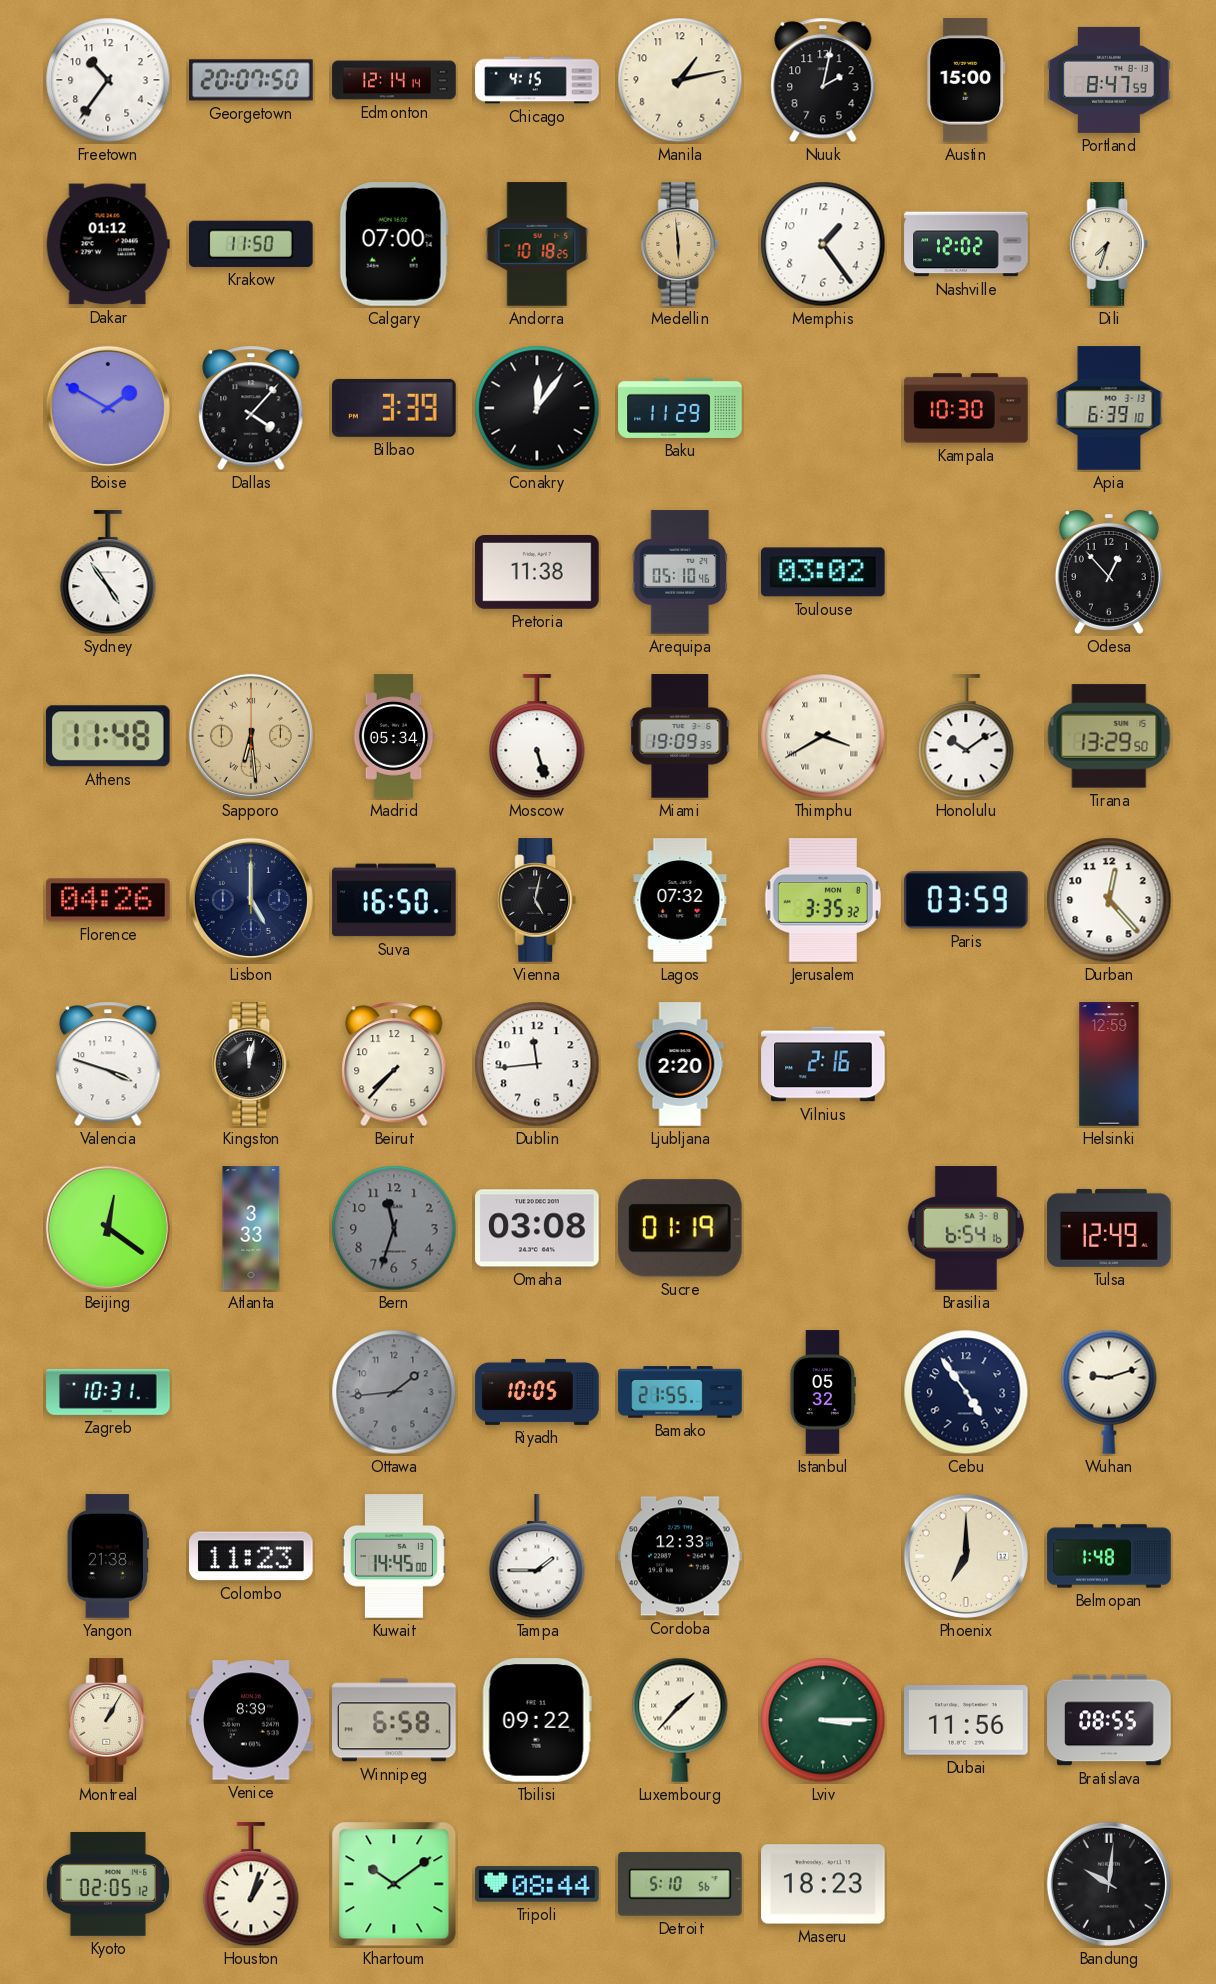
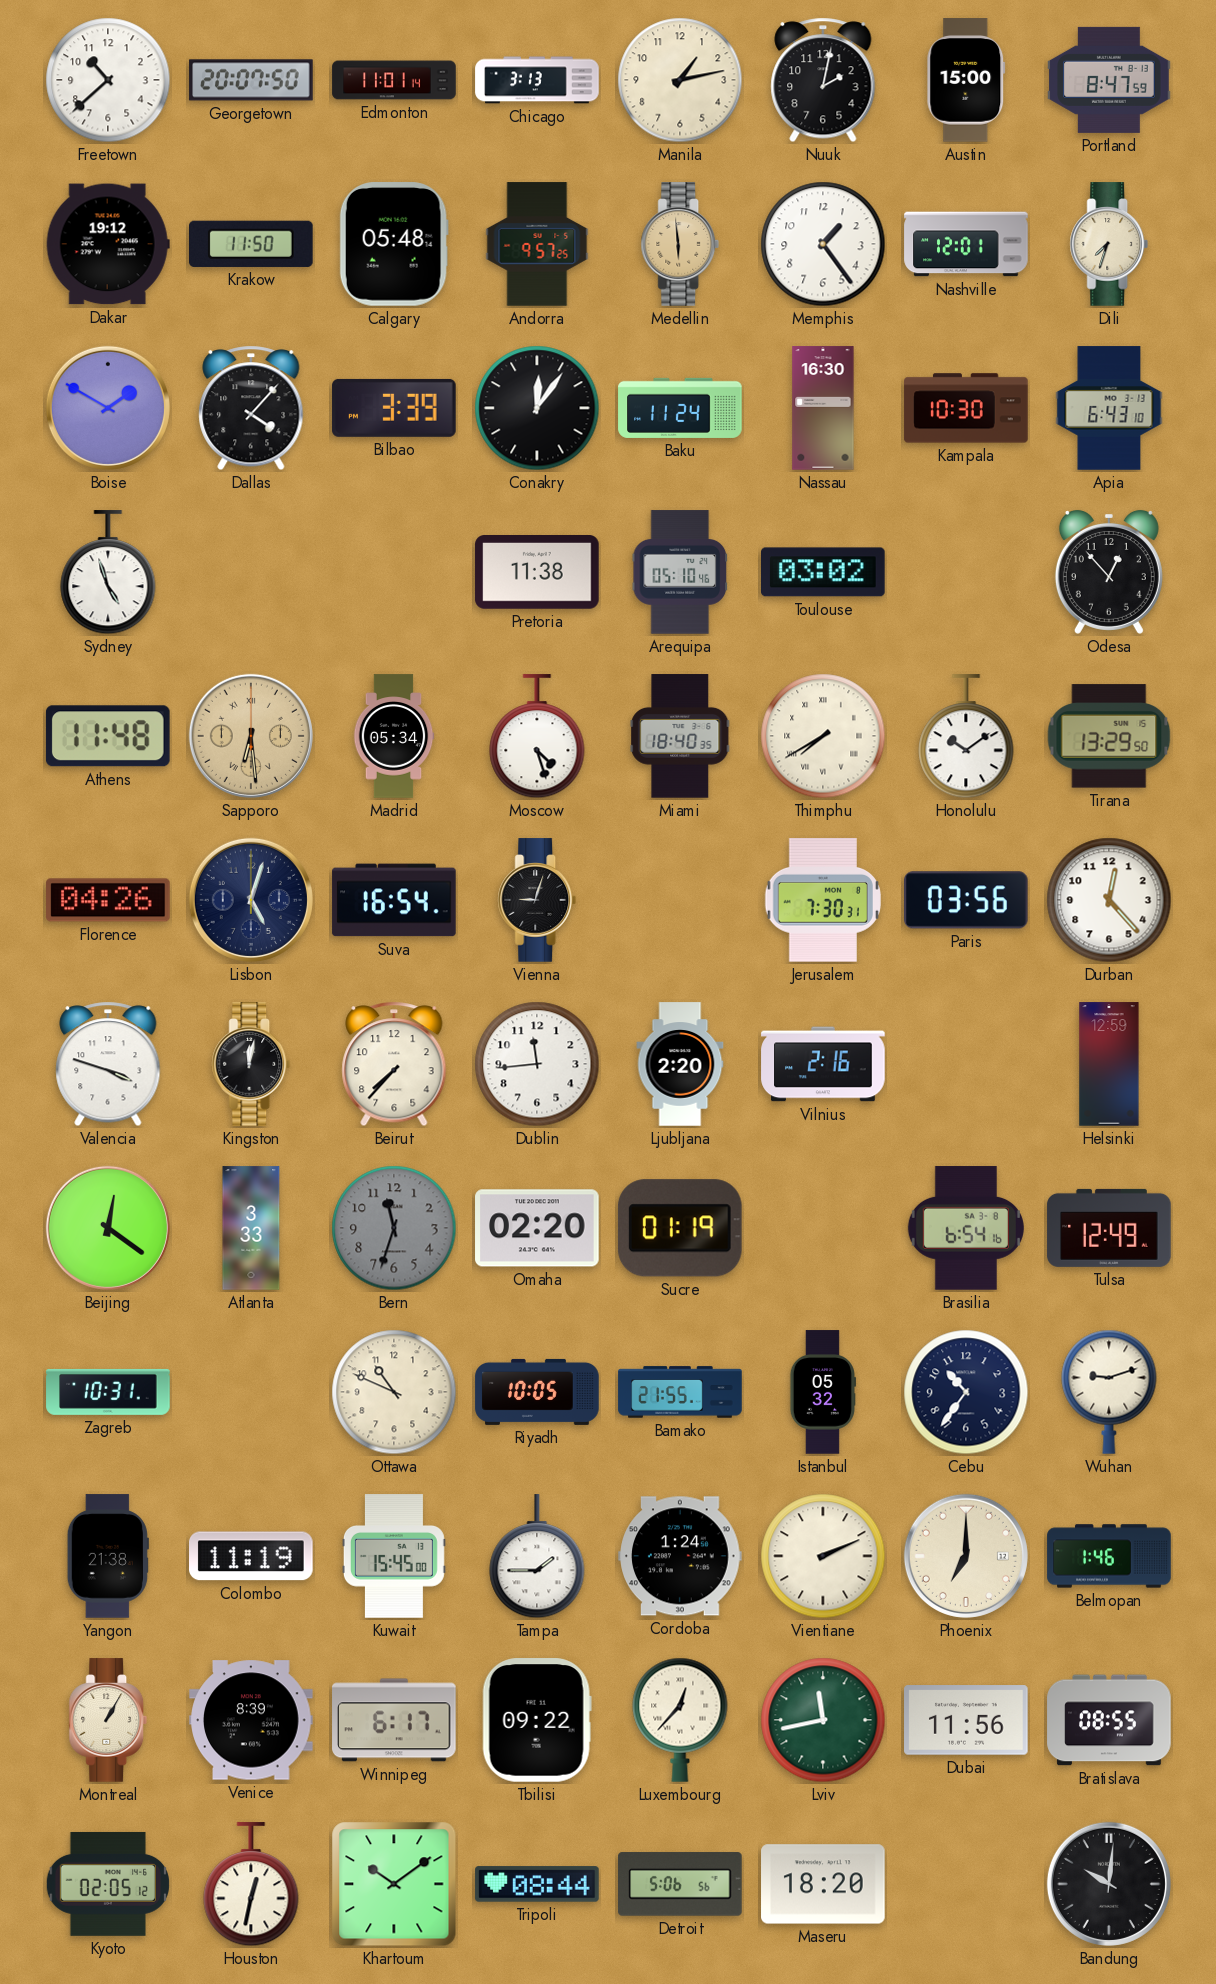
Freetown: 10:36 -> 10:38 (108, 80)
Edmonton: 12:14 -> 11:01 (394, 80)
Chicago: 4:15 -> 3:13 (537, 80)
Dakar: 01:12 -> 19:12 (108, 244)
Calgary: 07:00 -> 05:48 (394, 244)
Andorra: 10:18 -> 9:57 (537, 244)
Nashville: 12:02 -> 12:01 (966, 244)
Baku: 11:29 -> 11:24 (680, 408)
Nassau: none -> 16:30 (823, 408)
Apia: 6:39 -> 6:43 (1109, 408)
Sydney: 4:54 -> 4:57 (108, 573)
Moscow: 5:27 -> 4:27 (537, 737)
Miami: 19:09 -> 18:40 (680, 736)
Thimphu: 3:40 -> 7:40 (823, 736)
Lisbon: 5:00 -> 5:03 (251, 900)
Suva: 16:50 -> 16:54 (394, 900)
Vienna: 5:02 -> 9:03 (537, 900)
Lagos: 07:32 -> none (680, 900)
Jerusalem: 3:35 -> 7:30 (823, 900)
Paris: 03:59 -> 03:56 (967, 900)
Omaha: 03:08 -> 02:20 (537, 1228)
Ottawa: 1:44 -> 10:49 (394, 1392)
Ottawa dial: grey -> cream (394, 1392)
Cebu: 4:54 -> 10:36 (966, 1392)
Colombo: 11:23 -> 11:19 (252, 1556)
Kuwait: 14:45 -> 15:45 (394, 1556)
Cordoba: 12:33 -> 1:24 (680, 1556)
Vientiane: none -> 2:11 (823, 1556)
Belmopan: 1:48 -> 1:46 (1109, 1556)
Winnipeg: 6:58 -> 6:17 (394, 1720)
Luxembourg: 1:37 -> 12:37 (680, 1720)
Lviv: 3:15 -> 11:43 (823, 1720)
Houston: 1:03 -> 12:32 (251, 1885)
Detroit: 5:10 -> 5:06 (680, 1884)
Maseru: 18:23 -> 18:20 (823, 1884)
